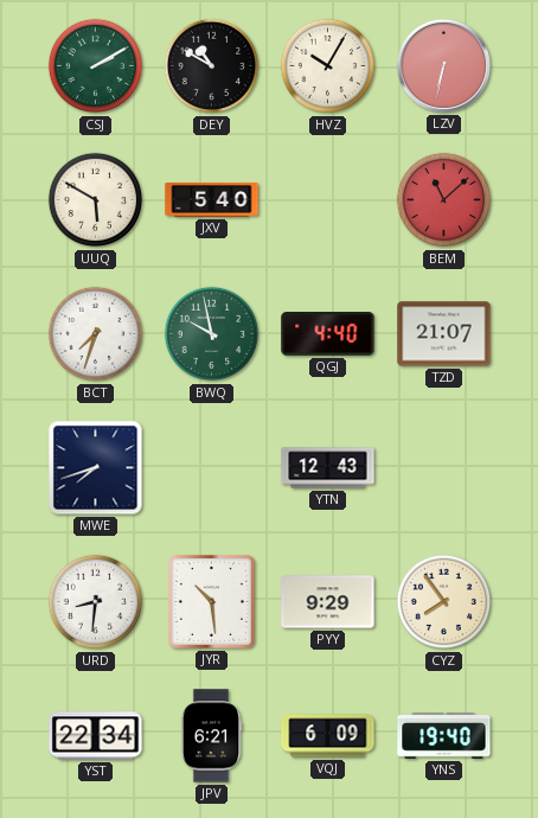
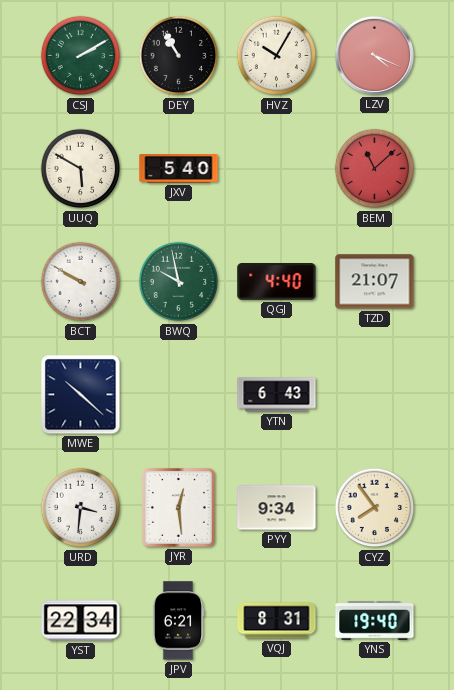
DEY: 10:50 -> 10:55 (179, 56)
LZV: 6:32 -> 4:19 (374, 55)
BCT: 7:33 -> 9:50 (81, 282)
MWE: 7:42 -> 10:22 (81, 395)
YTN: 12:43 -> 6:43 (277, 395)
URD: 8:31 -> 3:31 (81, 508)
JYR: 10:29 -> 12:29 (178, 507)
PYY: 9:29 -> 9:34 (277, 508)
VQJ: 6:09 -> 8:31 (277, 621)
